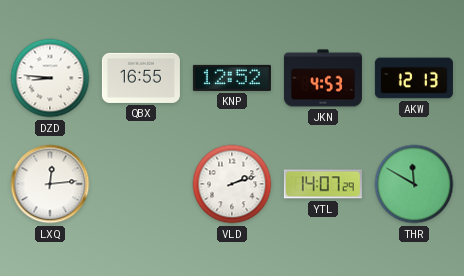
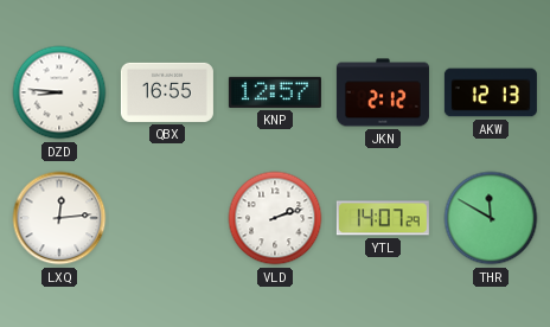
KNP: 12:52 -> 12:57 (275, 92)
JKN: 4:53 -> 2:12 (383, 92)
